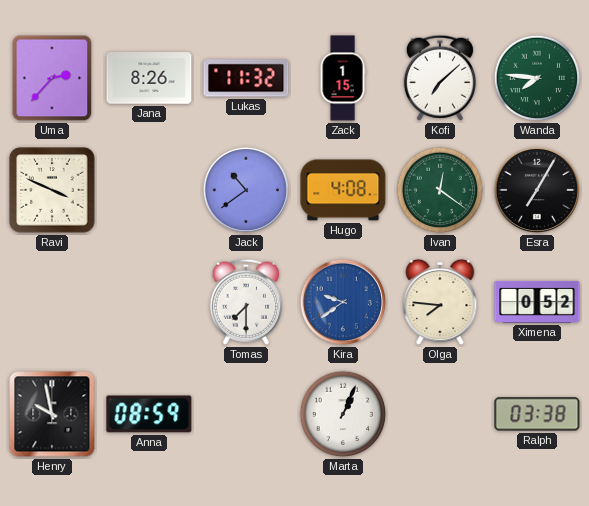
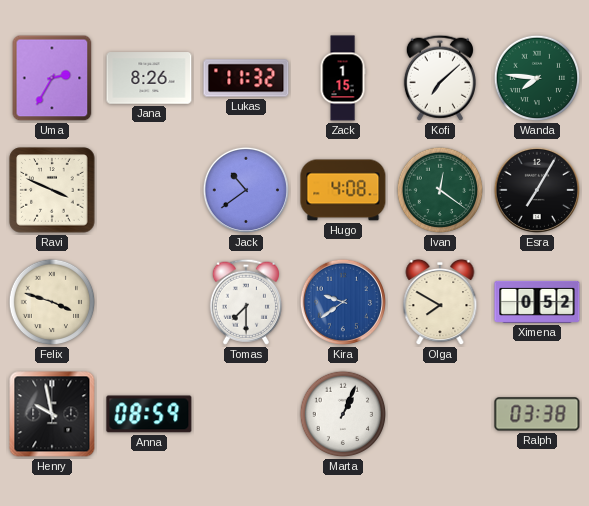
Uma: 2:37 -> 2:35 (52, 78)
Felix: none -> 3:48 (52, 302)
Olga: 7:46 -> 7:50 (440, 302)
